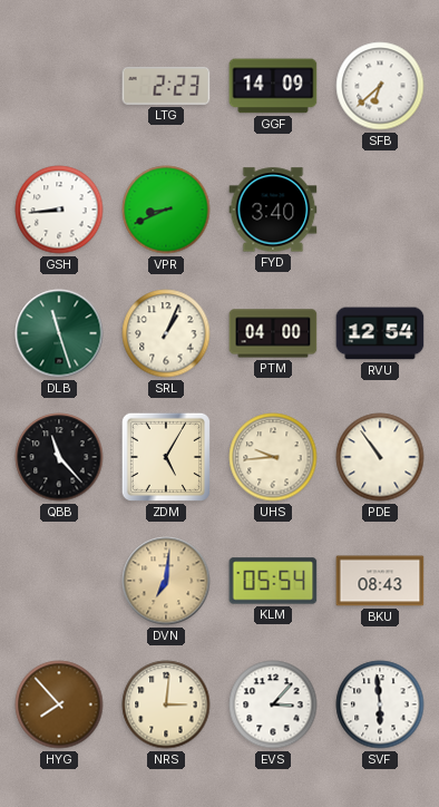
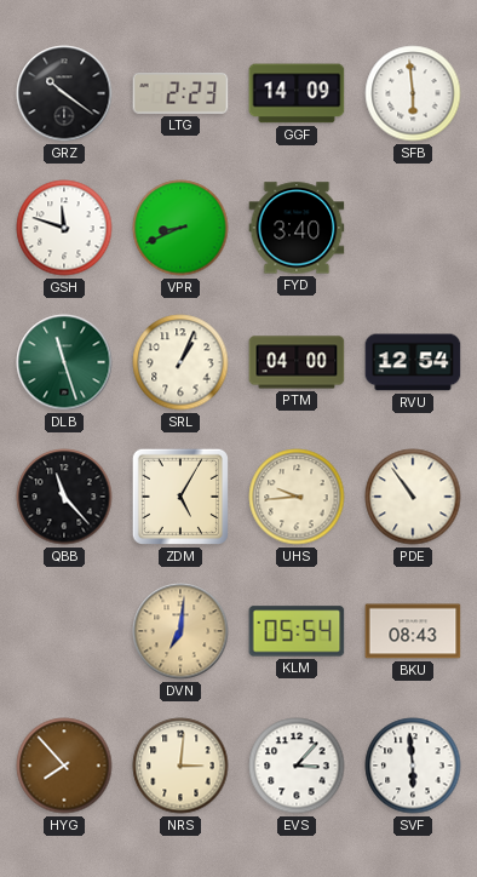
GRZ: none -> 10:21 (64, 93)
SFB: 6:38 -> 5:59 (413, 93)
GSH: 8:44 -> 11:48 (64, 228)
